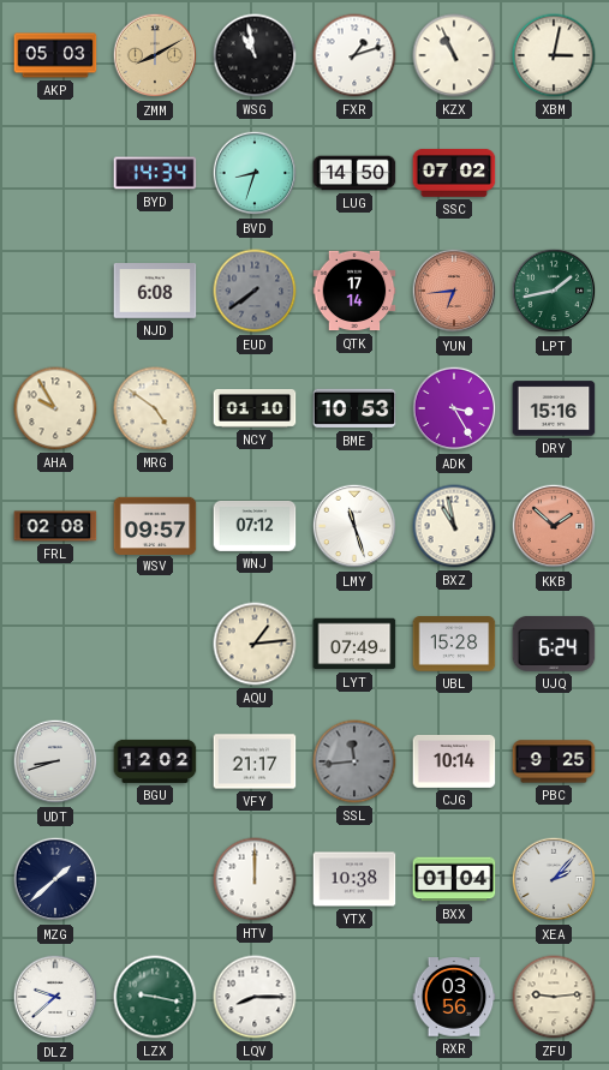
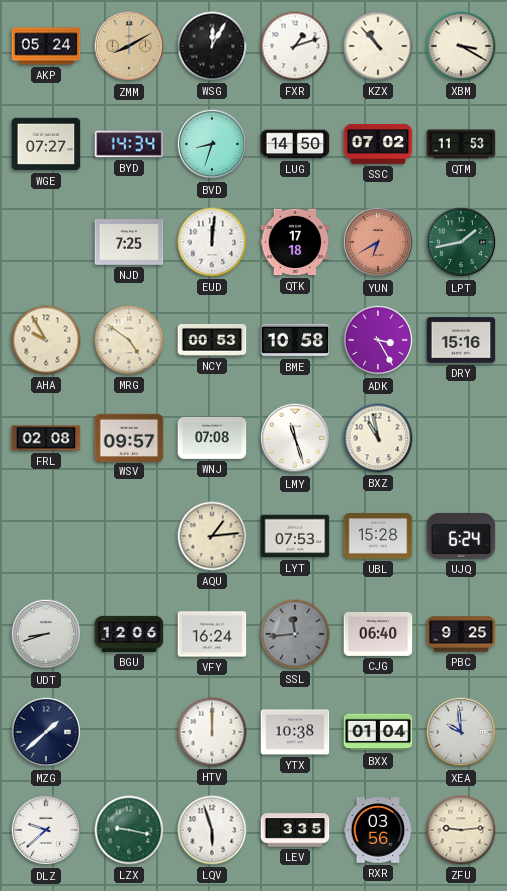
AKP: 05:03 -> 05:24 (46, 46)
WSG: 10:58 -> 12:05 (212, 46)
KZX: 10:56 -> 10:53 (378, 46)
XBM: 3:02 -> 3:20 (461, 46)
WGE: none -> 07:27 (46, 144)
QTM: none -> 11:53 (461, 144)
NJD: 6:08 -> 7:25 (129, 242)
EUD: 7:39 -> 12:01 (212, 242)
EUD dial: grey -> white (212, 242)
QTK: 17:14 -> 17:18 (295, 242)
YUN: 6:44 -> 6:40 (378, 242)
NCY: 01:10 -> 00:53 (212, 340)
BME: 10:53 -> 10:58 (295, 340)
WNJ: 07:12 -> 07:08 (212, 438)
KKB: 1:52 -> none (554, 526)
LYT: 07:49 -> 07:53 (295, 536)
BGU: 12:02 -> 12:06 (129, 634)
VFY: 21:17 -> 16:24 (212, 634)
CJG: 10:14 -> 06:40 (378, 634)
XEA: 2:07 -> 9:59 (461, 732)
LQV: 8:15 -> 5:57 (212, 830)
LEV: none -> 3:35 (295, 830)
